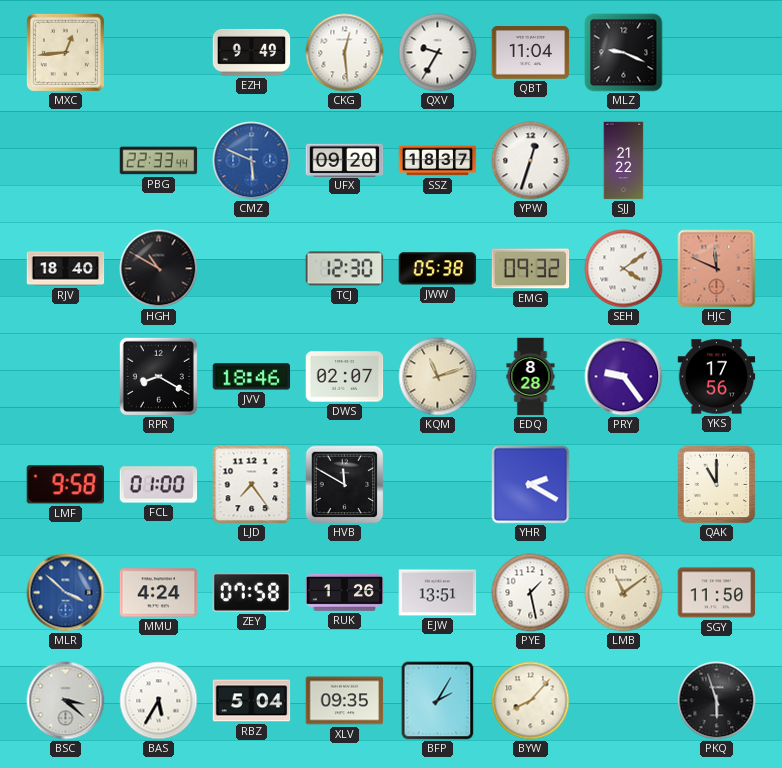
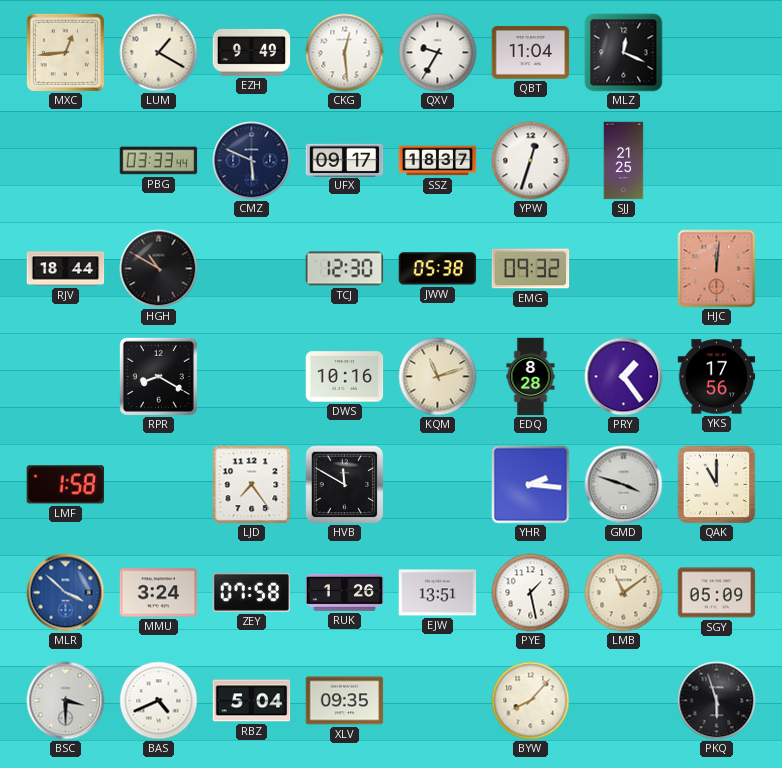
LUM: none -> 1:20 (159, 53)
MLZ: 9:19 -> 12:19 (624, 53)
PBG: 22:33 -> 03:33 (159, 161)
CMZ dial: blue -> navy (252, 161)
UFX: 09:20 -> 09:17 (345, 160)
SJJ: 21:22 -> 21:25 (624, 161)
RJV: 18:40 -> 18:44 (66, 269)
SEH: 4:09 -> none (624, 269)
HJC: 11:49 -> 12:01 (717, 269)
JVV: 18:46 -> none (252, 377)
DWS: 02:07 -> 10:16 (345, 377)
PRY: 9:24 -> 1:24 (624, 377)
LMF: 9:58 -> 1:58 (65, 485)
FCL: 01:00 -> none (159, 485)
YHR: 2:20 -> 2:16 (531, 485)
GMD: none -> 3:48 (624, 485)
MMU: 4:24 -> 3:24 (159, 593)
SGY: 11:50 -> 05:09 (717, 593)
BSC: 3:22 -> 3:30 (66, 701)
BAS: 5:35 -> 4:41 (159, 701)
BFP: 2:05 -> none (438, 701)
